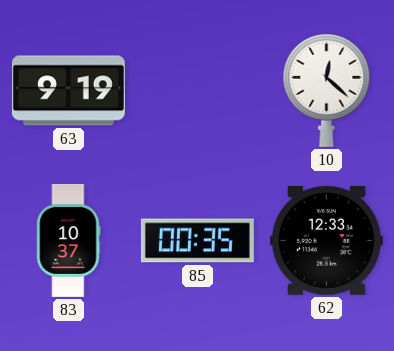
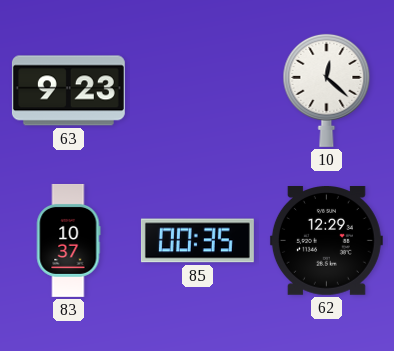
63: 9:19 -> 9:23 (68, 91)
62: 12:33 -> 12:29 (326, 241)
